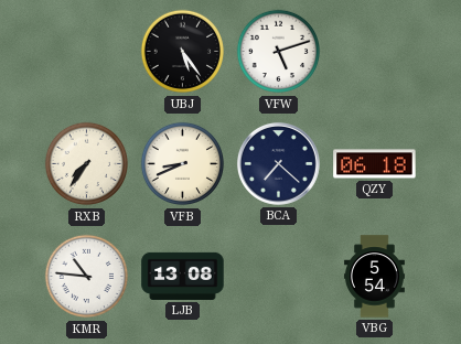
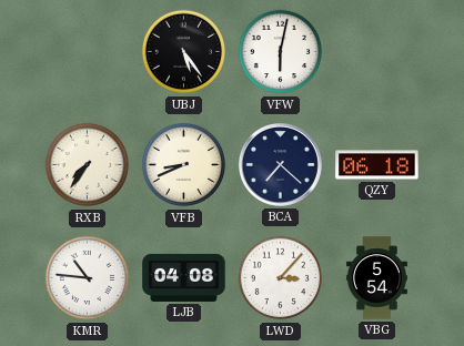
VFW: 5:12 -> 6:02 (281, 52)
LJB: 13:08 -> 04:08 (184, 277)
LWD: none -> 3:07 (281, 278)
